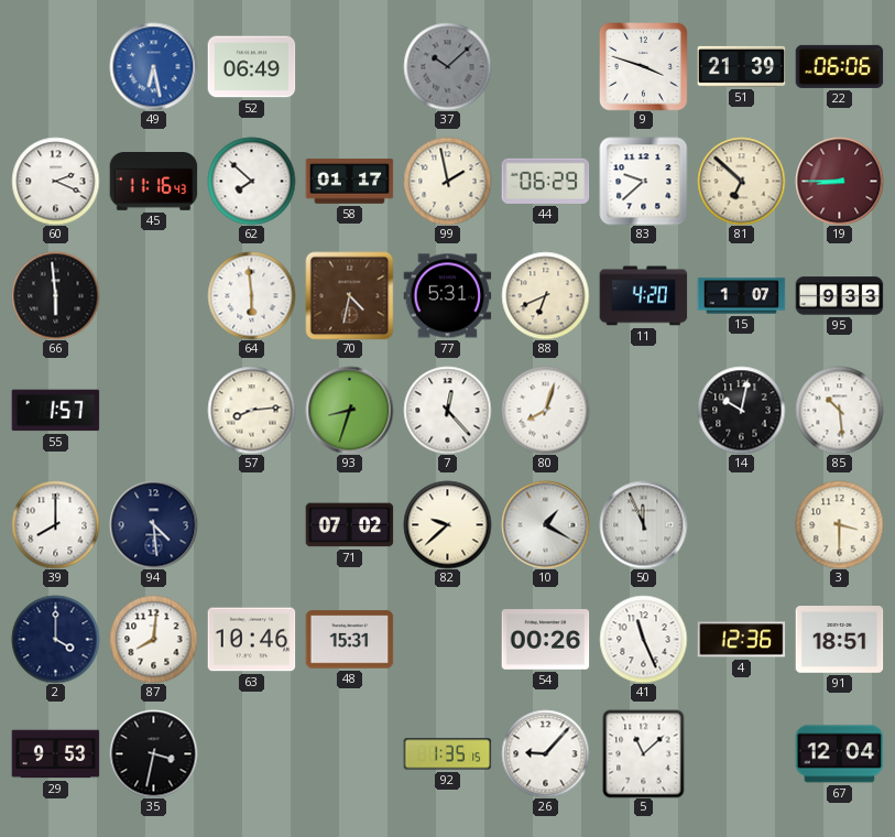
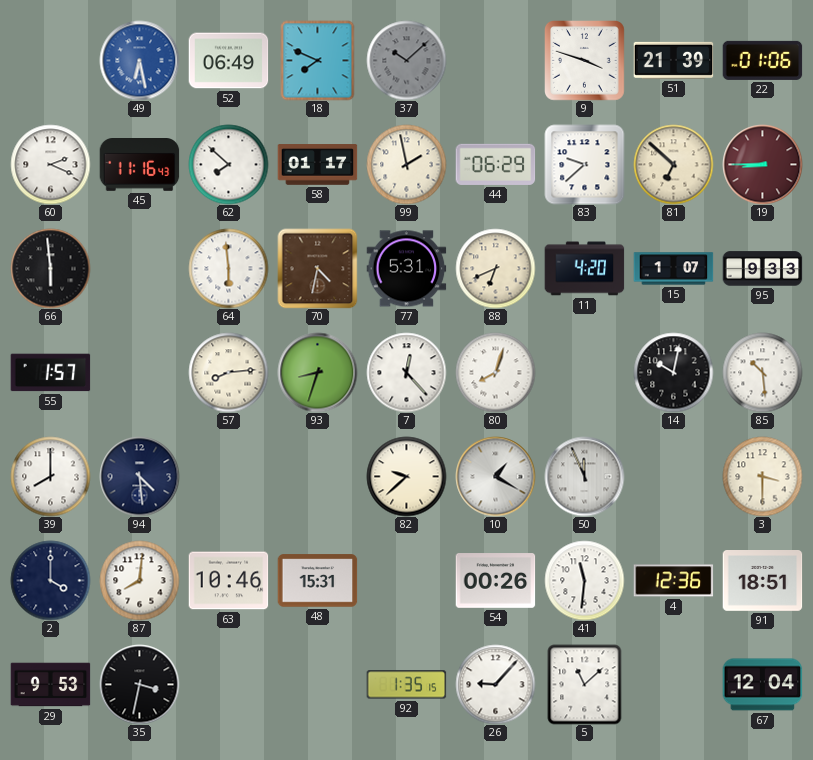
18: none -> 7:49 (318, 60)
22: 06:06 -> 01:06 (762, 60)
71: 07:02 -> none (349, 525)
41: 11:26 -> 11:31 (584, 580)
